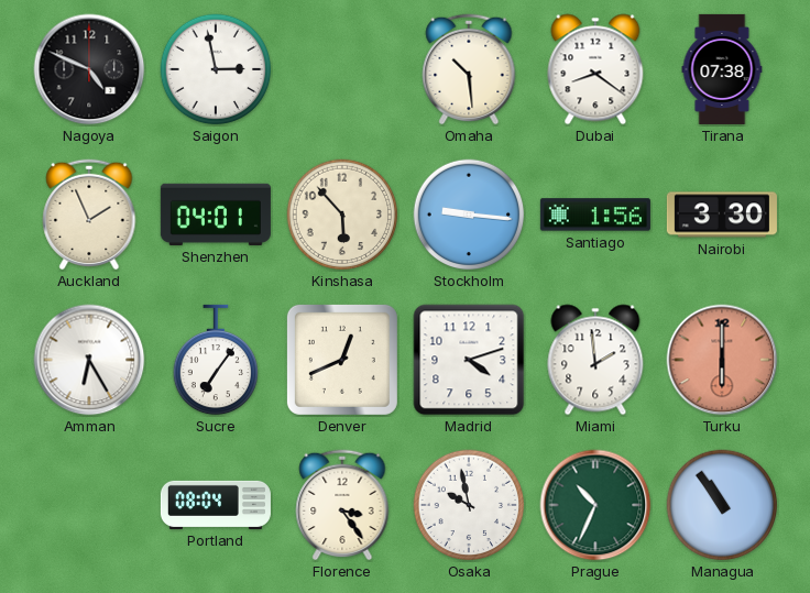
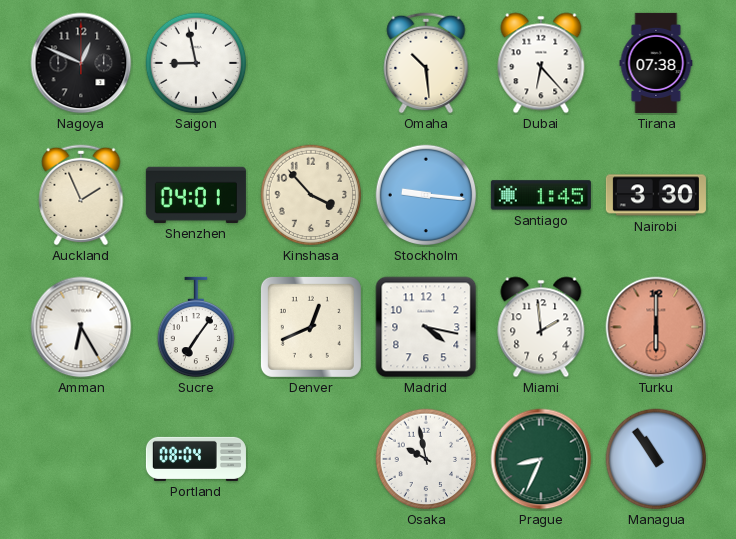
Nagoya: 4:49 -> 12:49 (81, 63)
Saigon: 2:58 -> 8:58 (196, 63)
Dubai: 8:21 -> 6:23 (541, 63)
Kinshasa: 5:53 -> 3:53 (311, 195)
Santiago: 1:56 -> 1:45 (541, 195)
Madrid: 4:12 -> 4:17 (426, 327)
Florence: 3:24 -> none (342, 505)
Prague: 10:34 -> 8:34 (541, 459)
